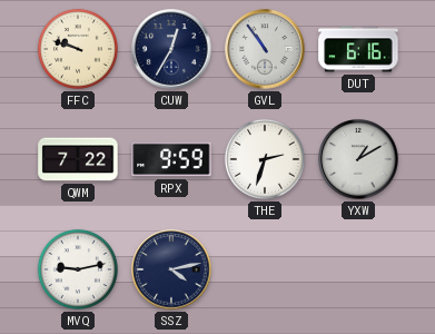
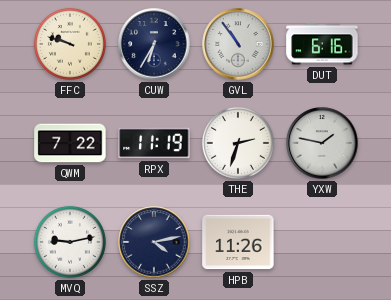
CUW: 12:35 -> 6:35 (154, 44)
RPX: 9:59 -> 11:19 (154, 143)
YXW: 1:10 -> 1:47 (322, 143)
HPB: none -> 11:26 (238, 242)
